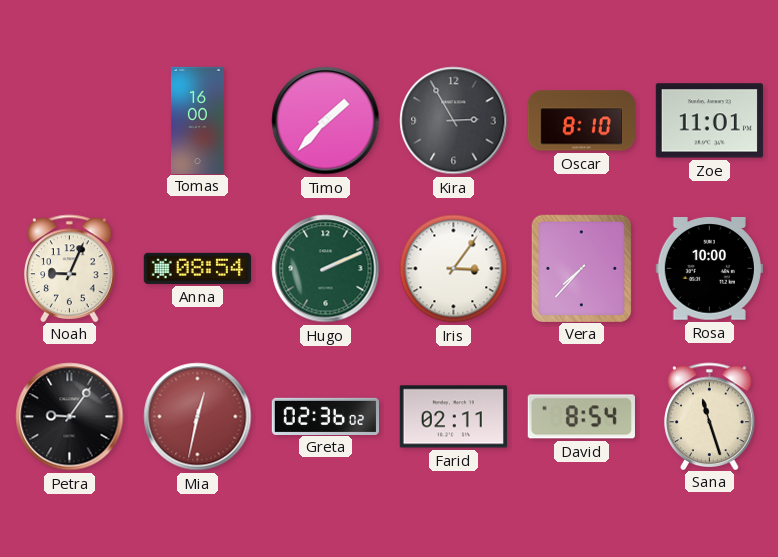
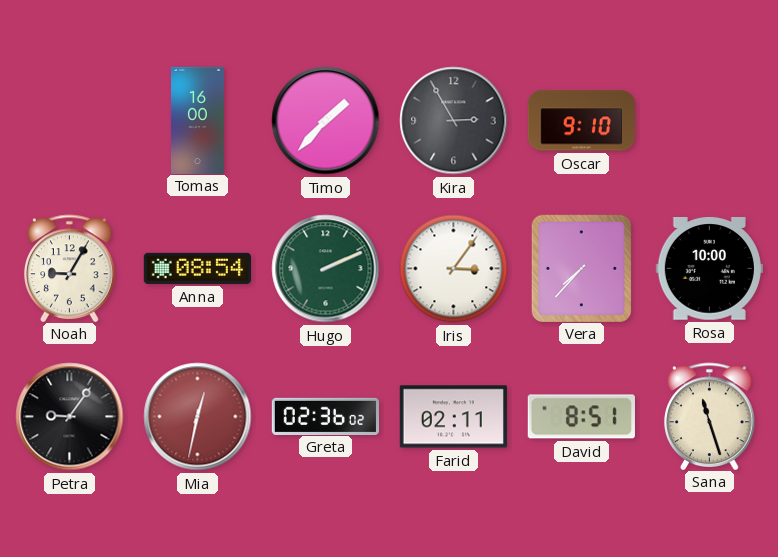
Oscar: 8:10 -> 9:10 (581, 121)
Zoe: 11:01 -> none (709, 121)
Noah: 9:04 -> 9:05 (70, 268)
David: 8:54 -> 8:51 (581, 417)
